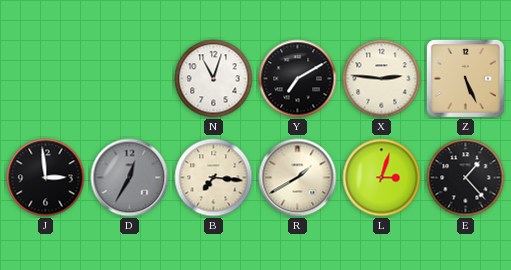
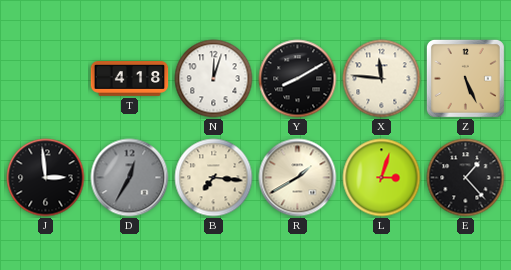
T: none -> 4:18 (130, 79)
N: 11:03 -> 12:03 (214, 79)
Y: 7:10 -> 8:10 (298, 79)
X: 2:46 -> 11:46 (382, 79)
